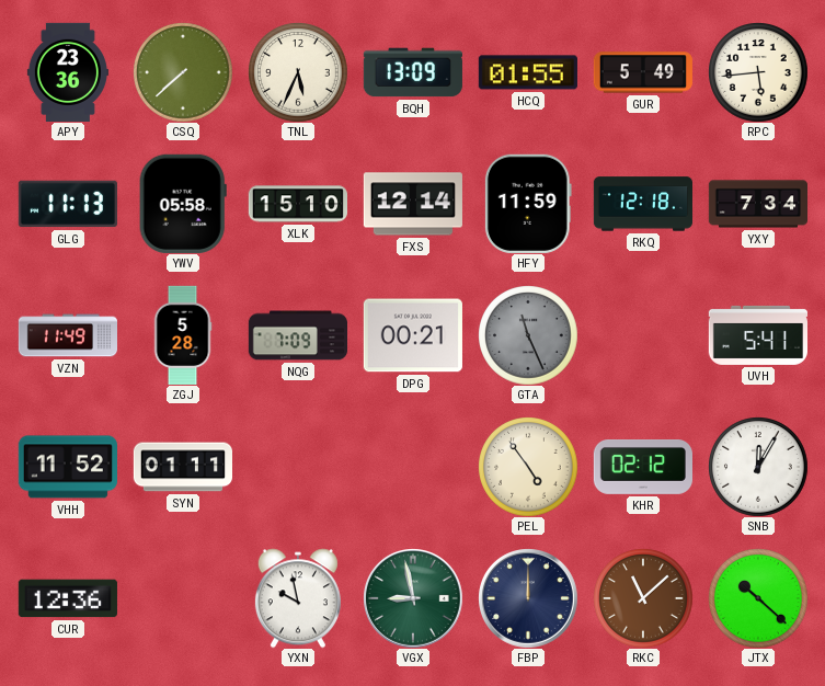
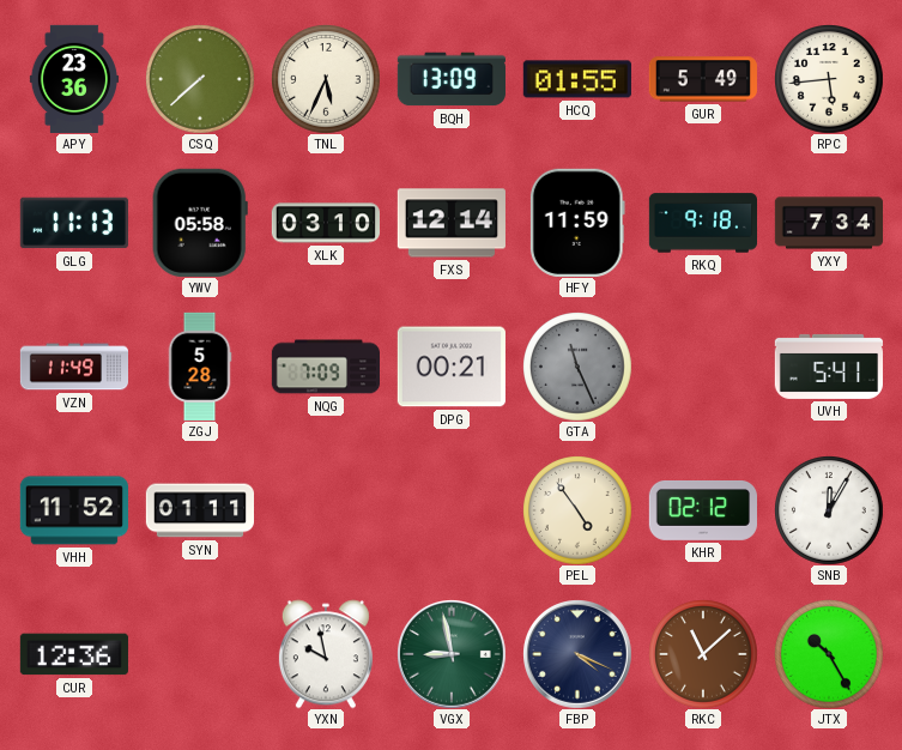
XLK: 15:10 -> 03:10 (325, 223)
RKQ: 12:18 -> 9:18 (702, 223)
FBP: 12:00 -> 4:19 (577, 654)
JTX: 10:22 -> 10:25 (829, 654)
